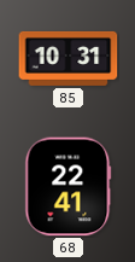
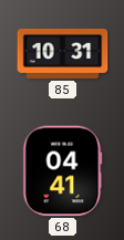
68: 22:41 -> 04:41 (63, 171)
